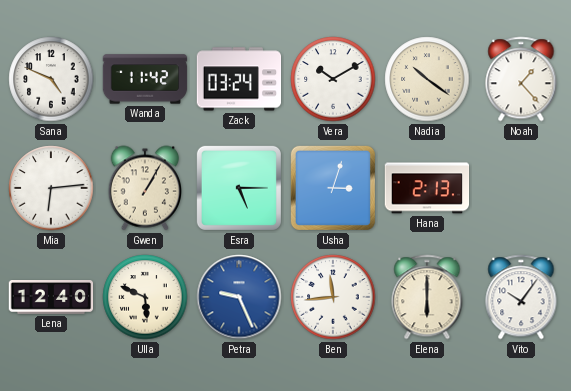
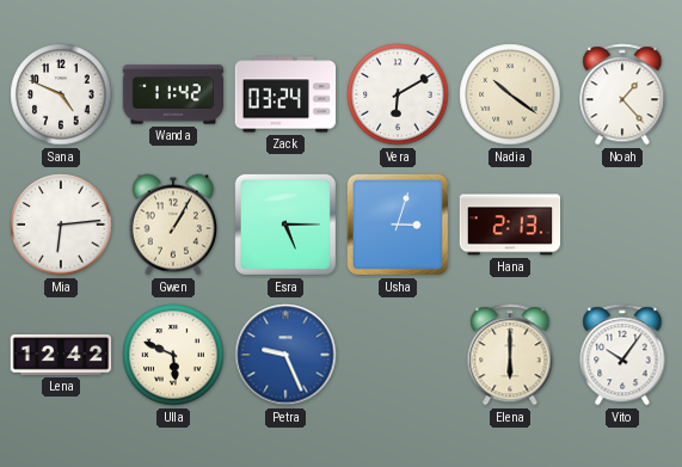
Vera: 10:10 -> 6:10 (398, 94)
Lena: 12:40 -> 12:42 (61, 356)
Ben: 11:44 -> none (333, 297)
